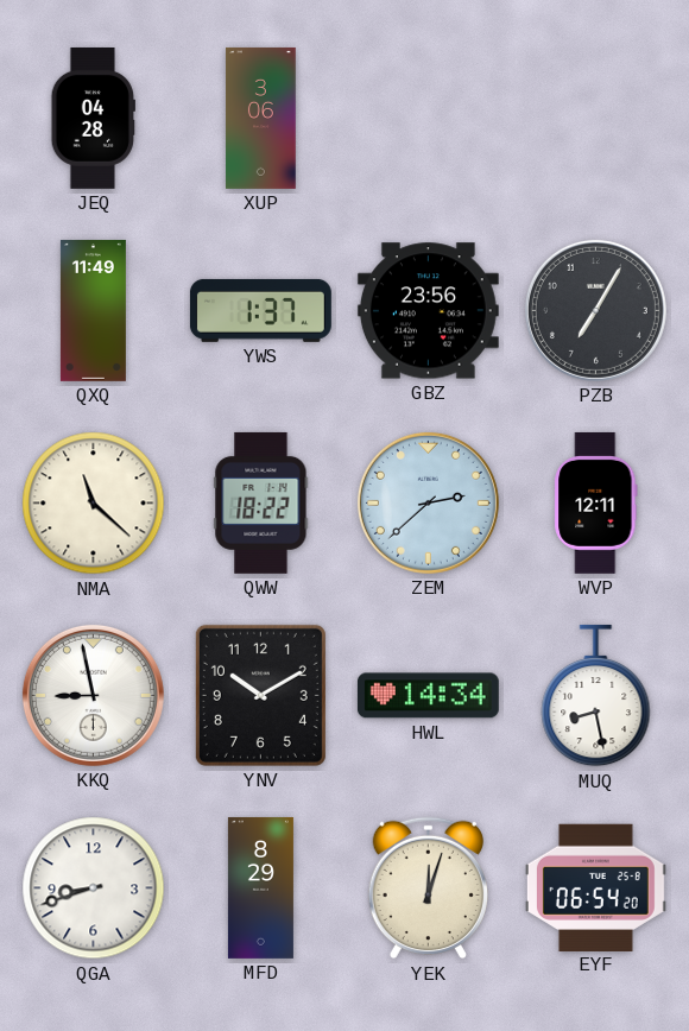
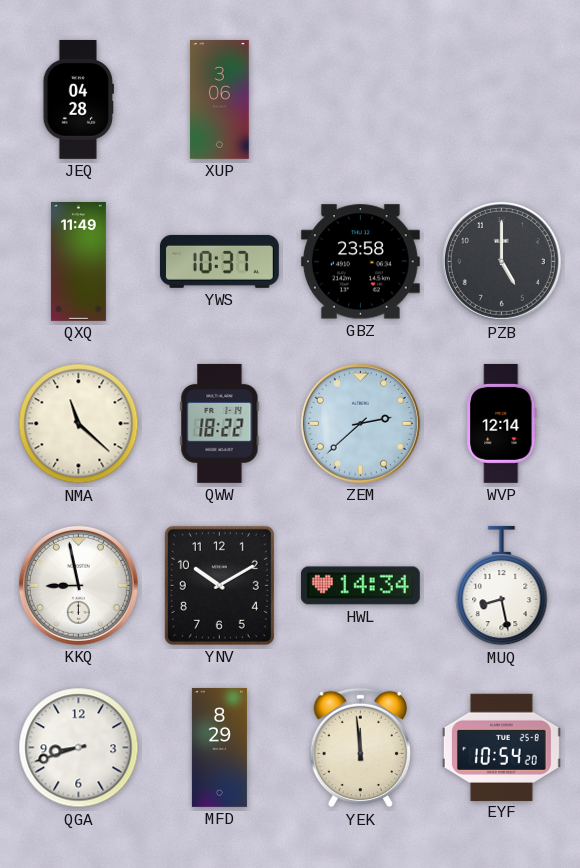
YWS: 1:37 -> 10:37 (219, 261)
GBZ: 23:56 -> 23:58 (360, 262)
PZB: 7:05 -> 5:00 (501, 261)
WVP: 12:11 -> 12:14 (502, 423)
YEK: 12:03 -> 11:59 (360, 748)
EYF: 06:54 -> 10:54 (501, 747)
